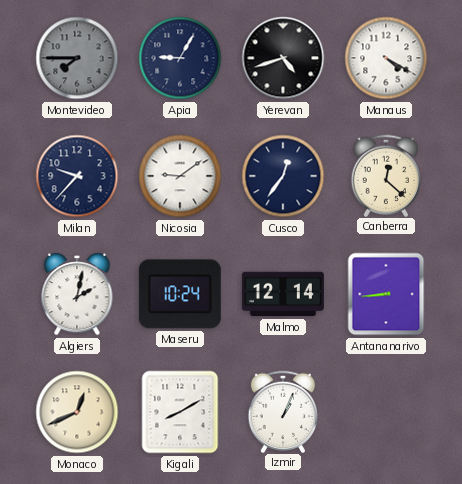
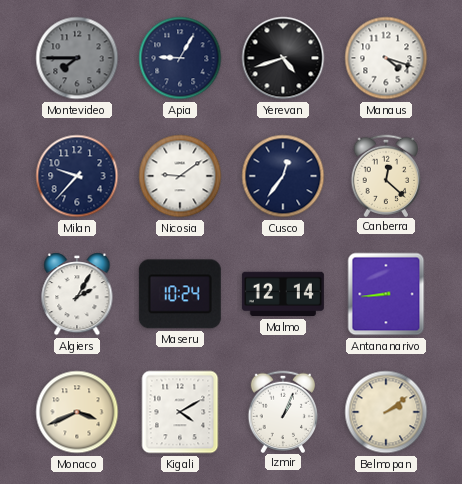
Manaus: 4:20 -> 4:18 (386, 58)
Algiers: 2:02 -> 2:05 (77, 294)
Monaco: 12:41 -> 3:41 (77, 412)
Kigali: 8:10 -> 4:10 (180, 412)
Belmopan: none -> 2:09 (386, 412)
